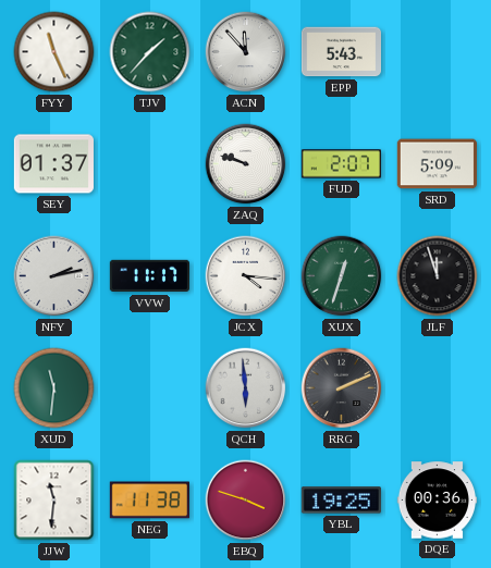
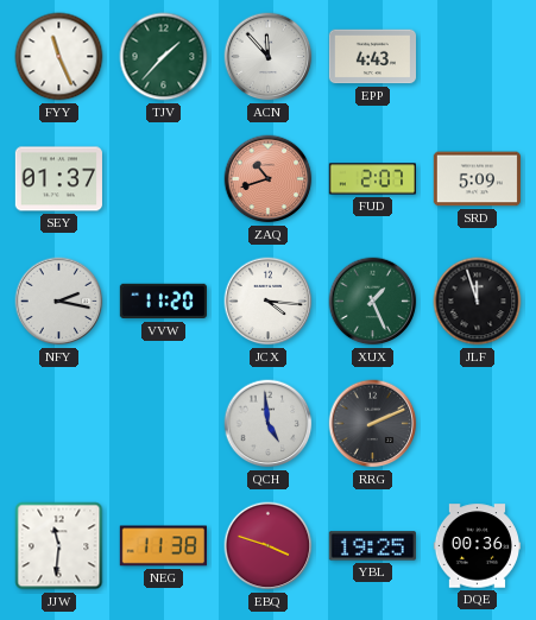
EPP: 5:43 -> 4:43 (372, 57)
ZAQ: 9:48 -> 10:42 (269, 179)
ZAQ dial: white -> salmon (269, 179)
NFY: 2:13 -> 2:17 (59, 302)
VVW: 11:17 -> 11:20 (163, 302)
XUX: 12:33 -> 1:26 (373, 302)
XUD: 11:31 -> none (54, 388)
QCH: 5:59 -> 4:59 (269, 424)
